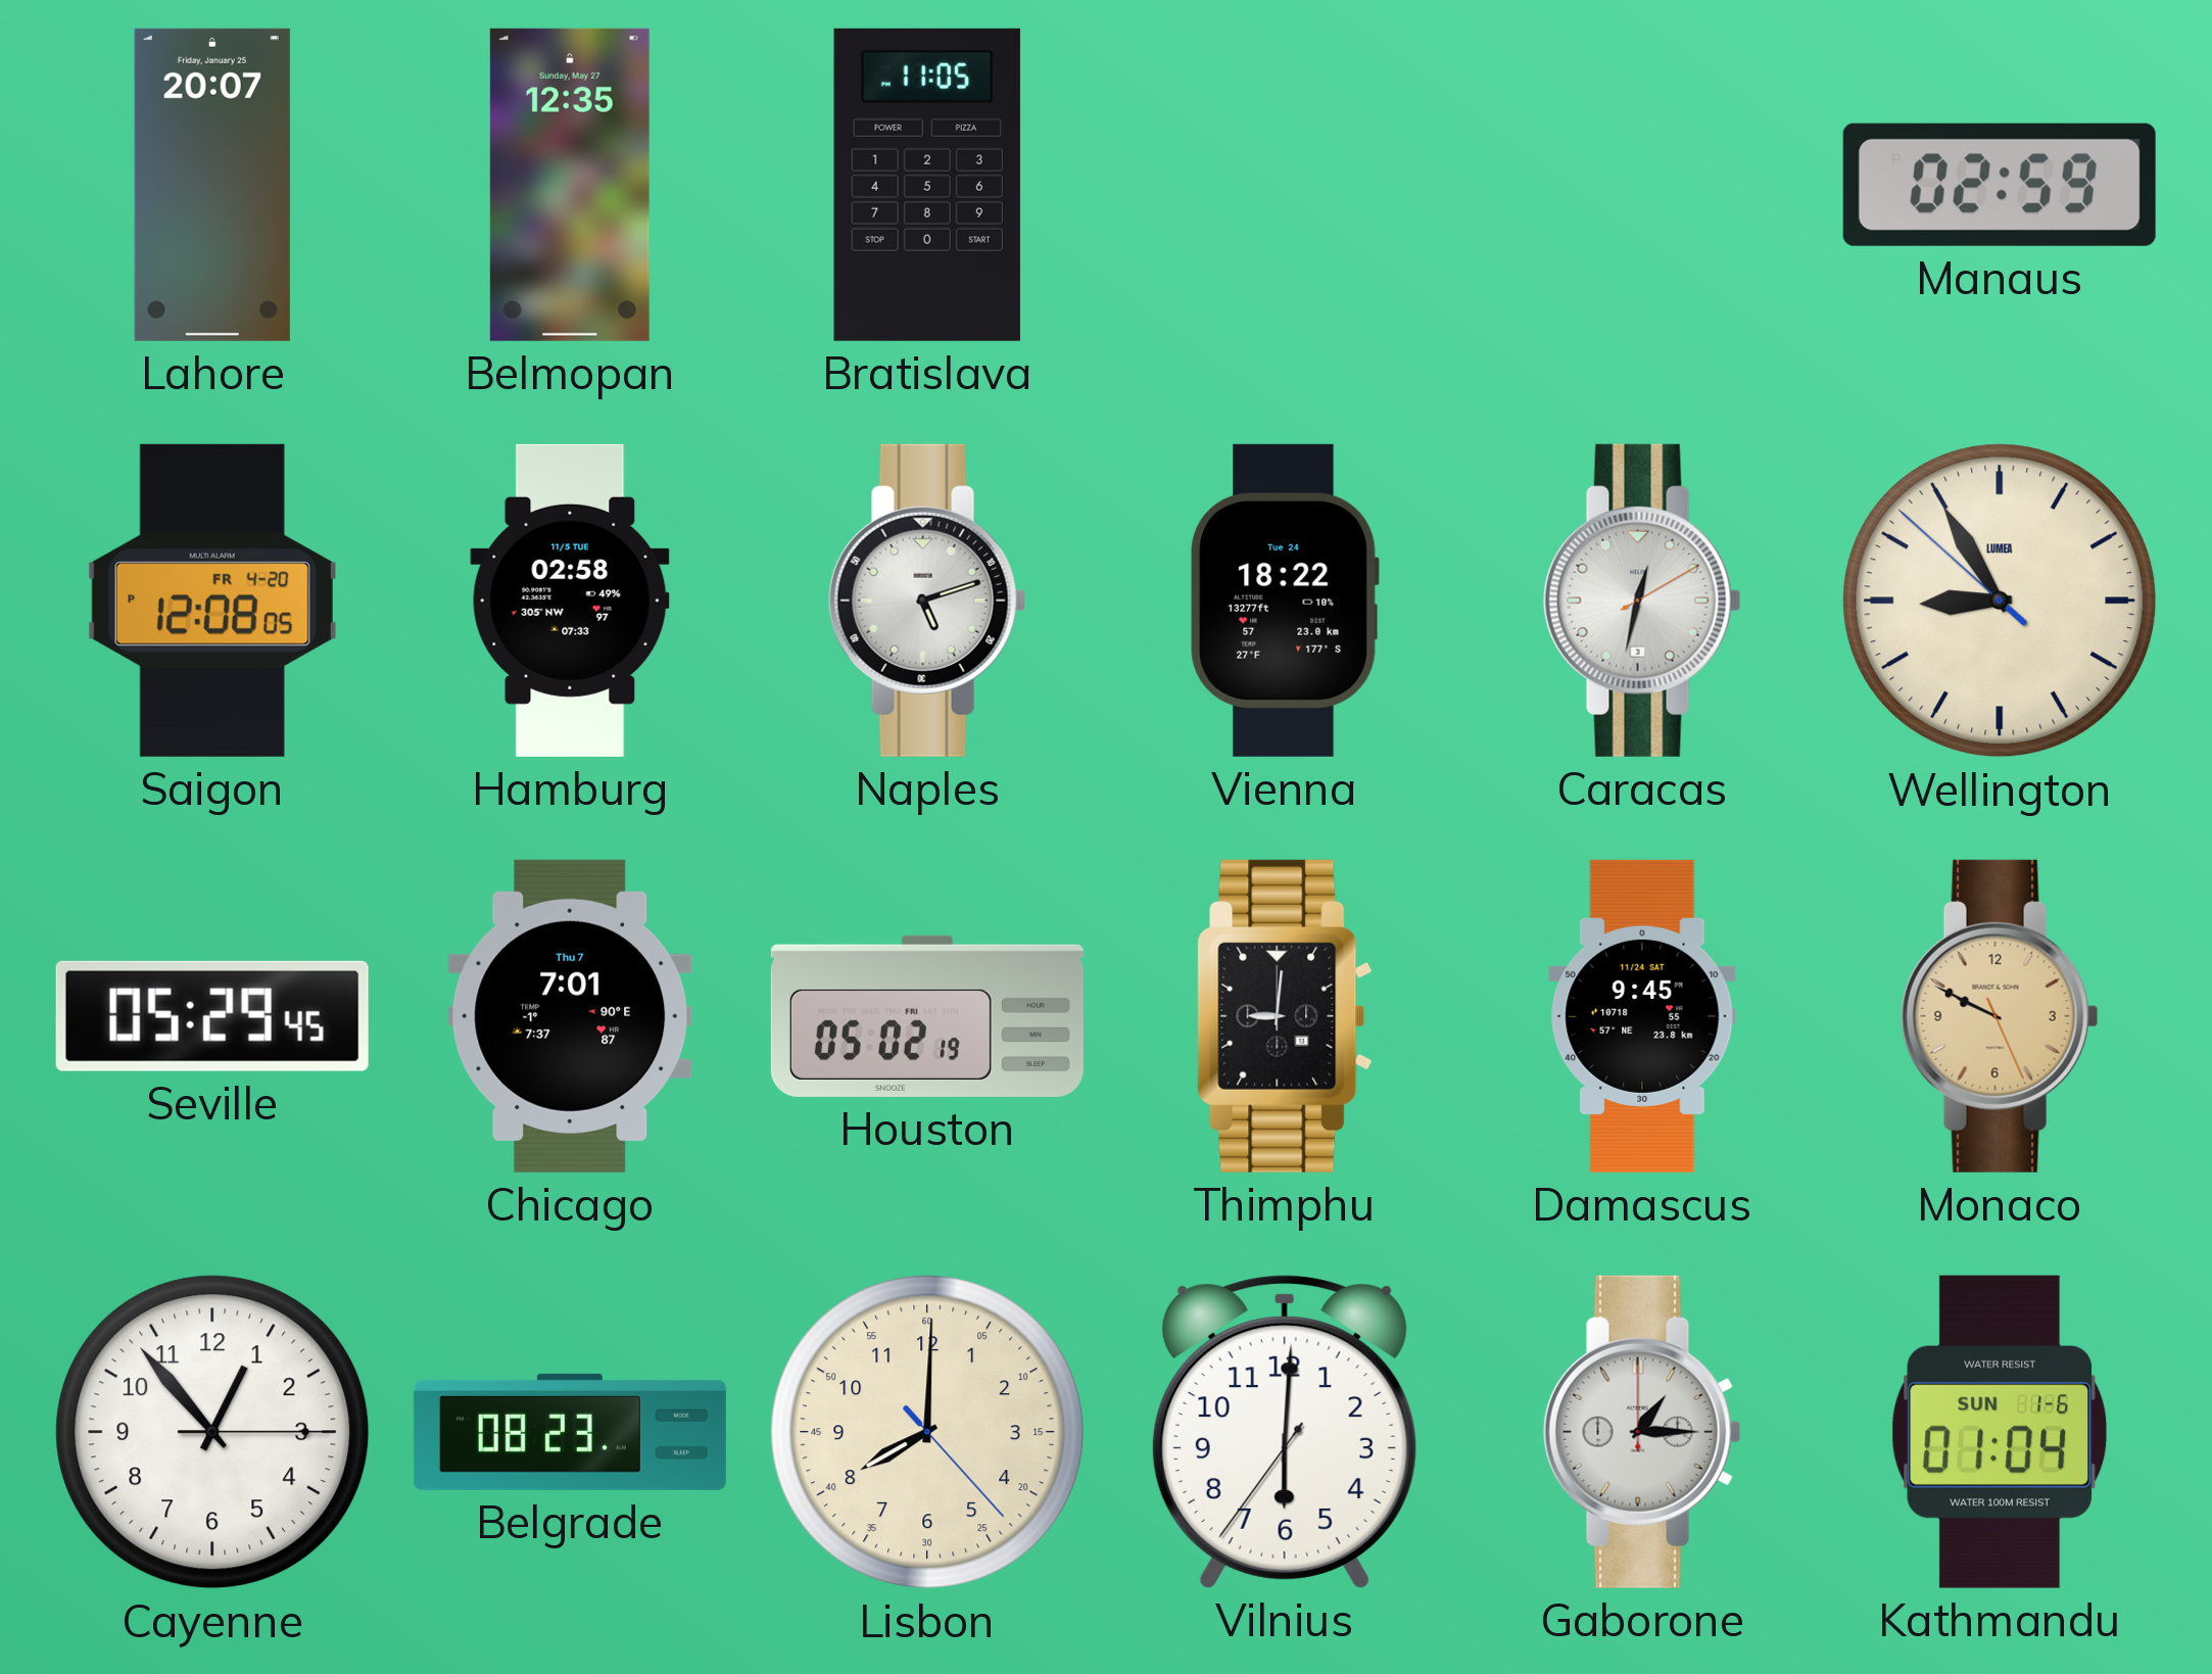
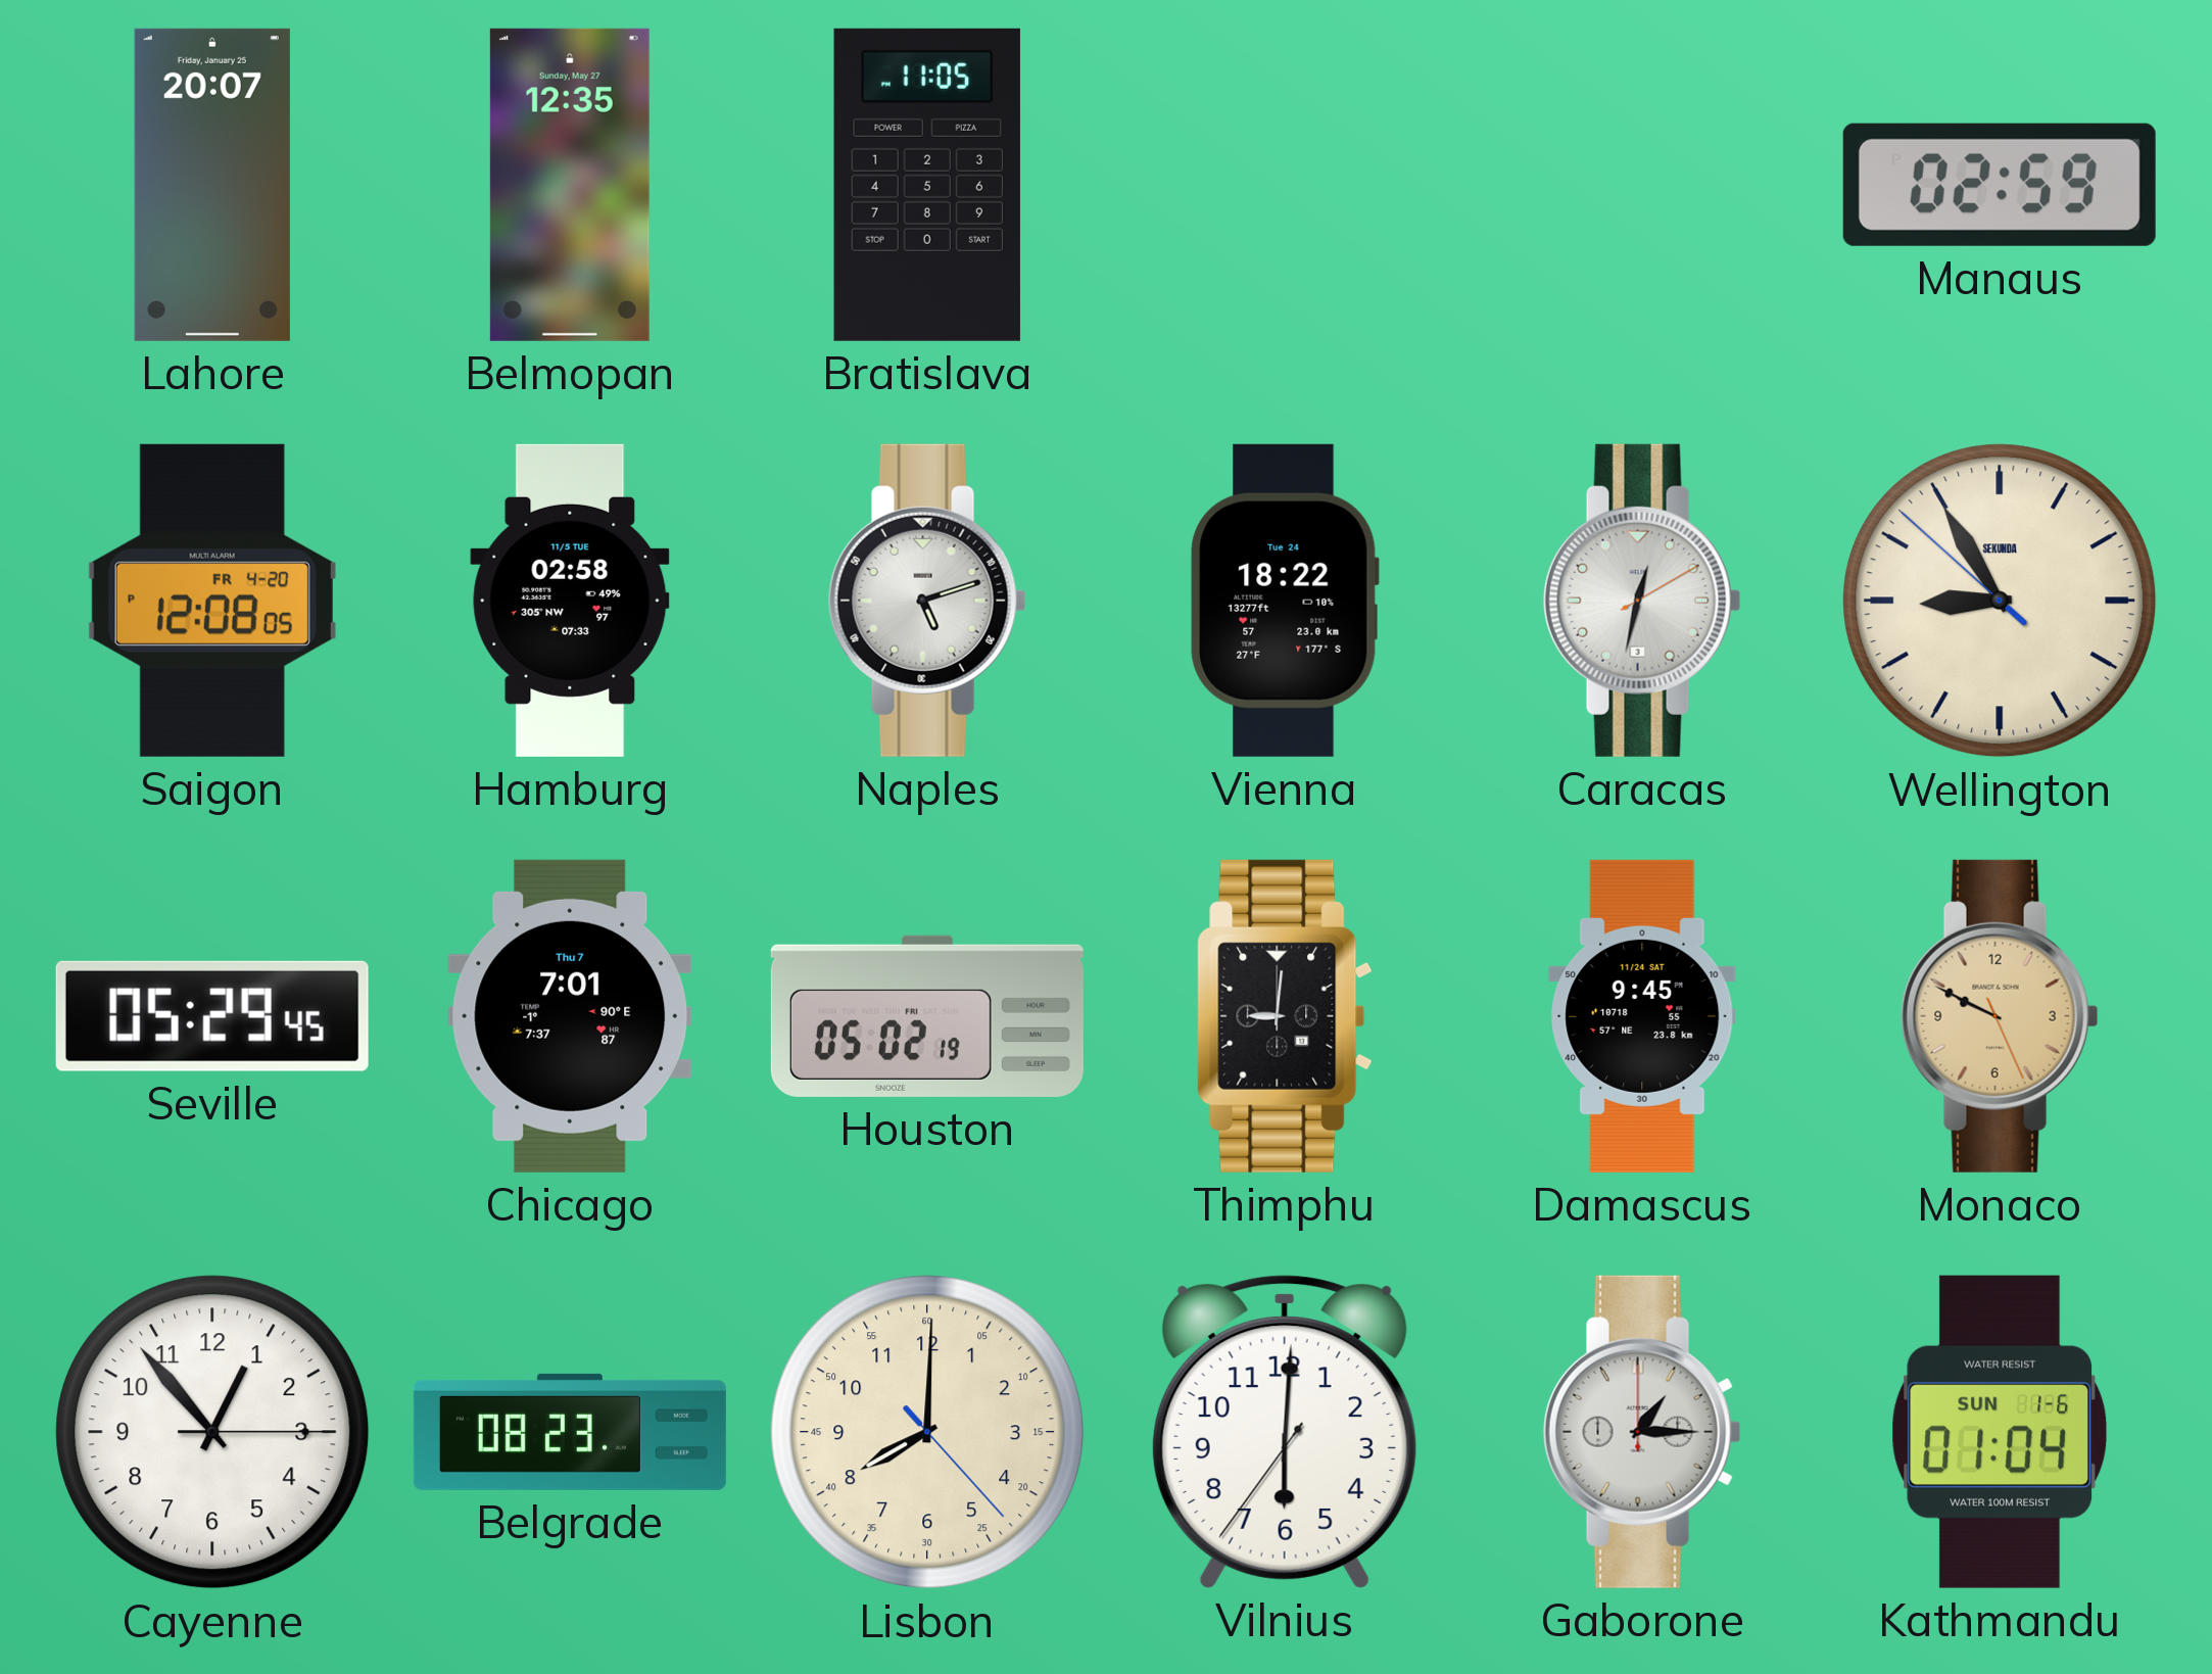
Wellington brand: LUMEA -> SEKUNDA (2000, 601)
